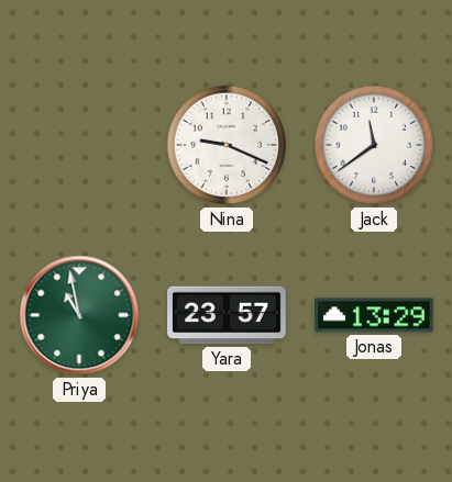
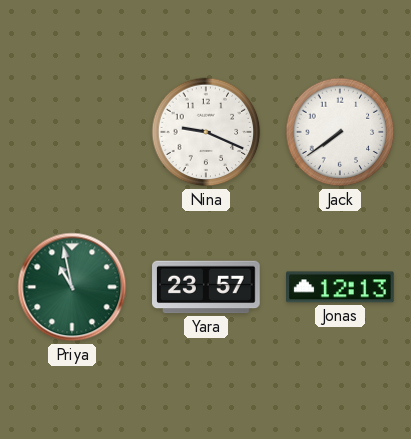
Jack: 11:39 -> 7:39 (340, 132)
Jonas: 13:29 -> 12:13 (341, 287)
